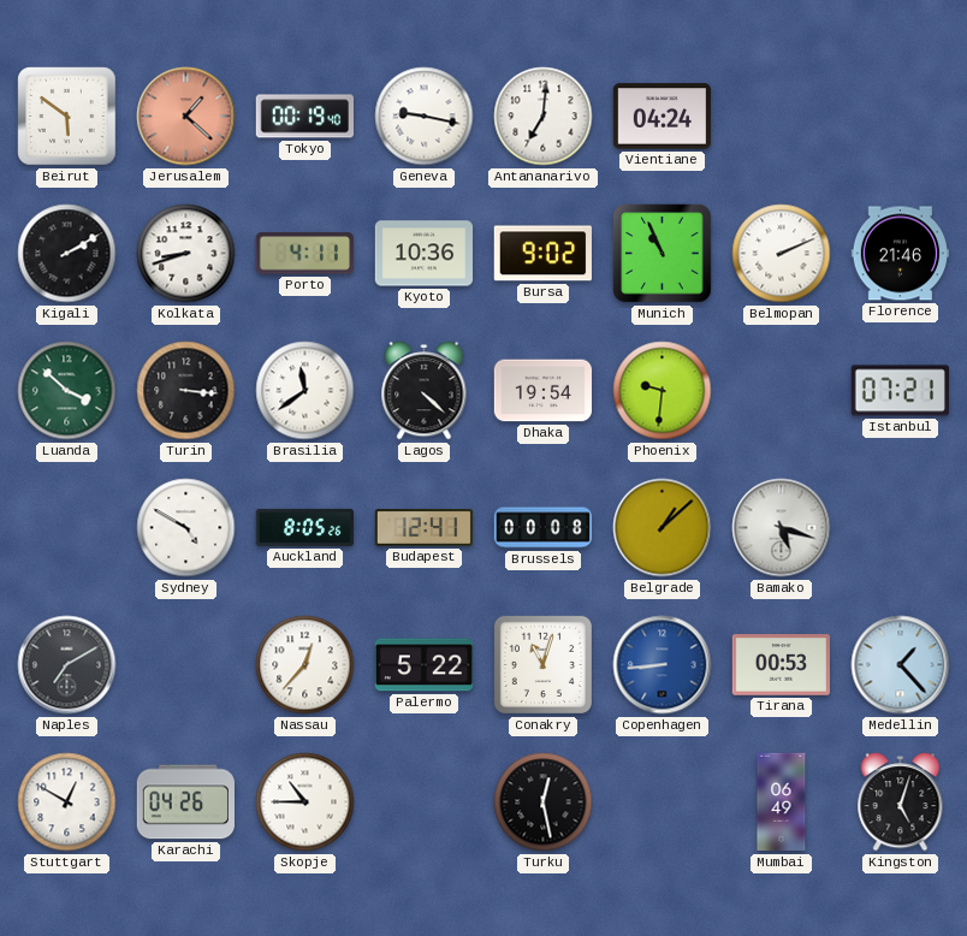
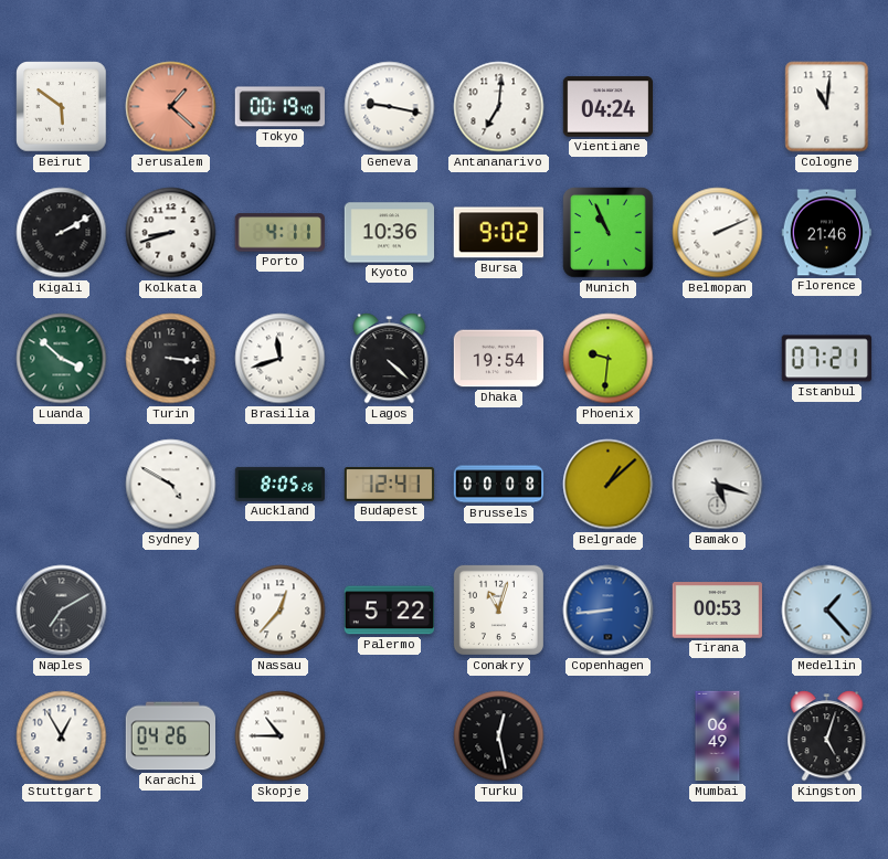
Cologne: none -> 11:01 (827, 107)
Brasilia: 11:39 -> 11:42 (281, 359)
Stuttgart: 12:50 -> 12:55 (62, 736)
